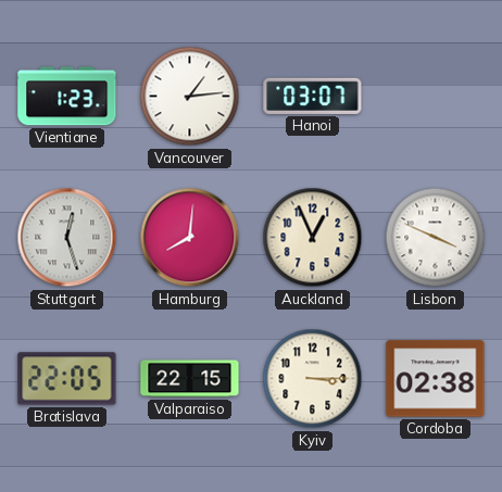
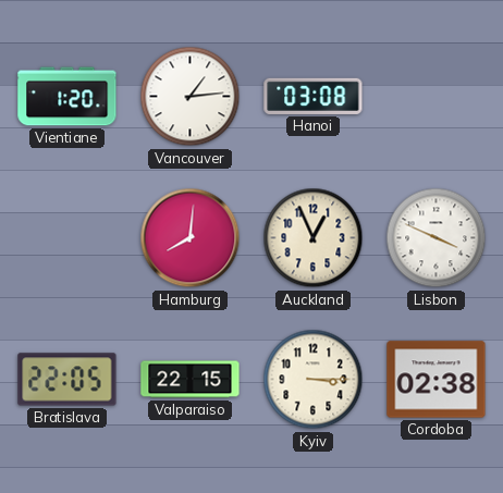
Vientiane: 1:23 -> 1:20 (68, 97)
Hanoi: 03:07 -> 03:08 (314, 96)
Stuttgart: 12:27 -> none (67, 238)
